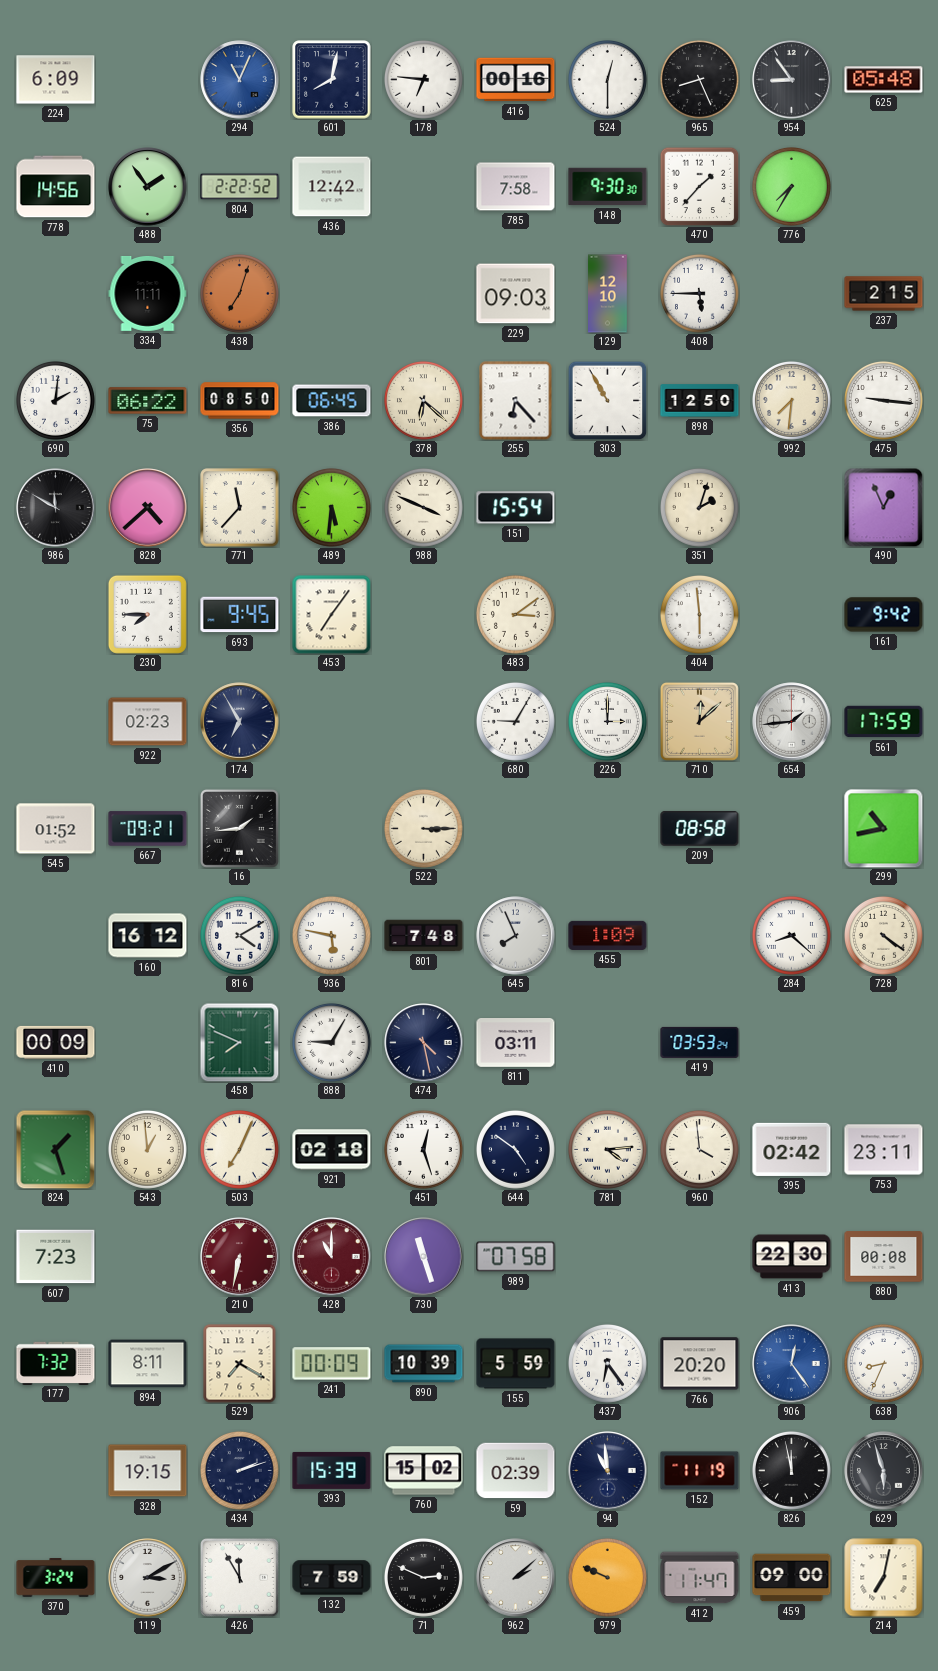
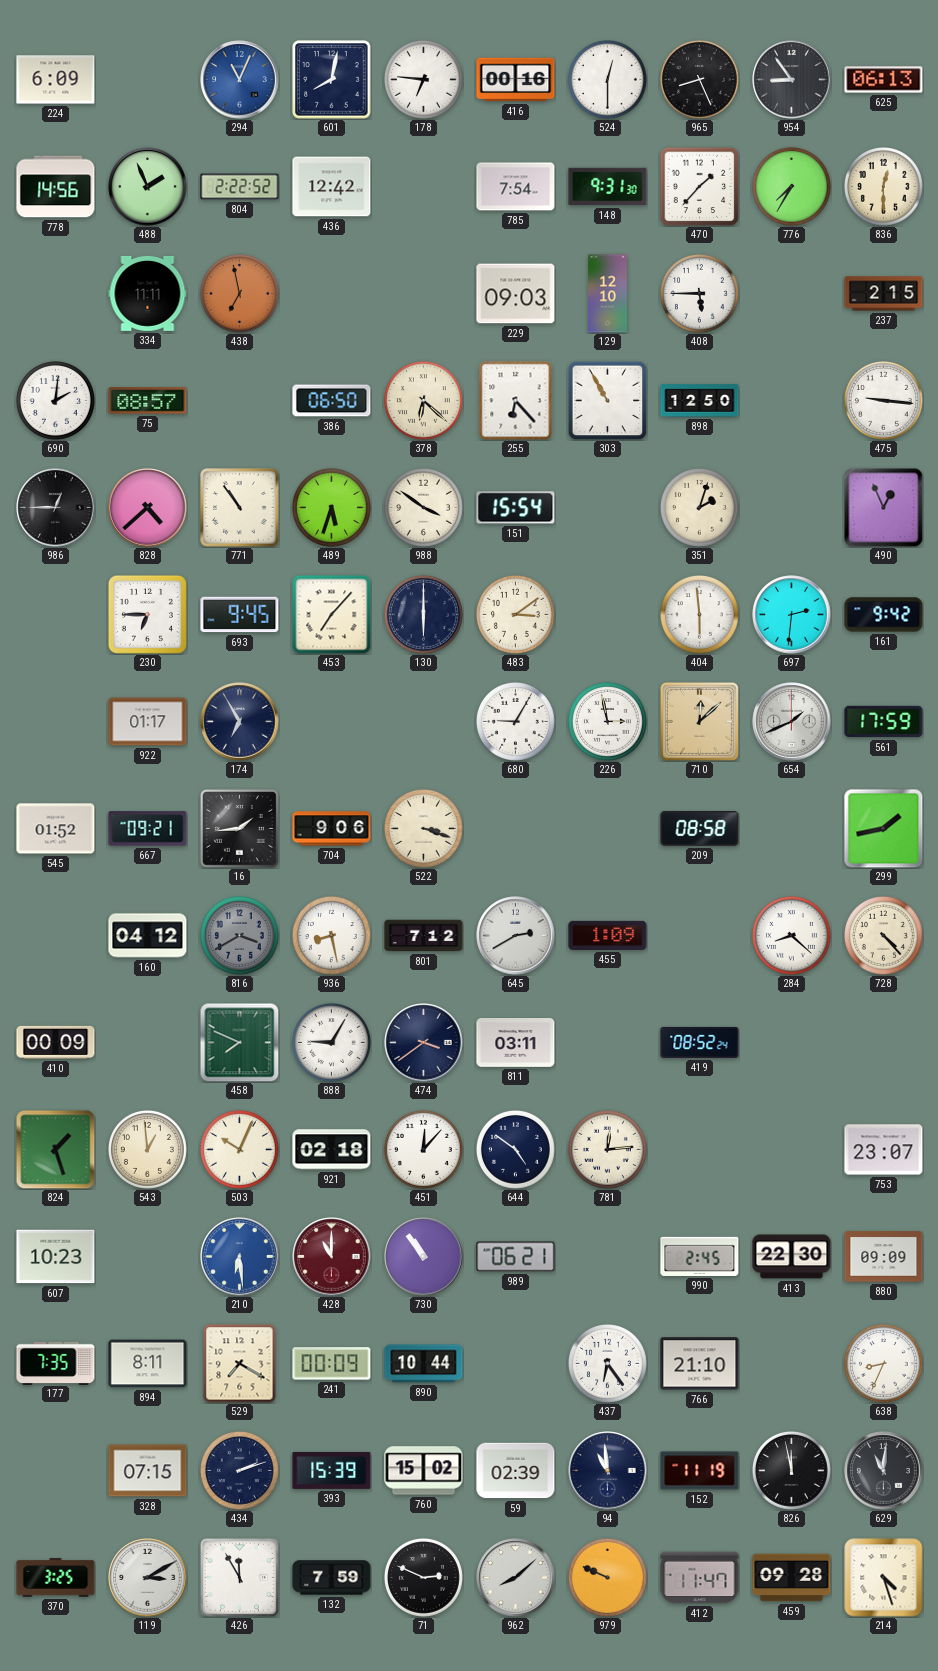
625: 05:48 -> 06:13 (884, 80)
488: 1:54 -> 1:56 (148, 187)
785: 7:58 -> 7:54 (516, 187)
148: 9:30 -> 9:31 (608, 187)
836: none -> 12:30 (883, 186)
438: 7:03 -> 6:58 (239, 293)
75: 06:22 -> 08:57 (148, 401)
356: 08:50 -> none (240, 401)
386: 06:45 -> 06:50 (332, 401)
992: 7:31 -> none (791, 400)
986: 11:50 -> 12:45 (56, 508)
771: 11:37 -> 10:54 (240, 508)
489: 5:31 -> 5:33 (331, 507)
988: 3:49 -> 3:51 (423, 507)
230: 7:45 -> 6:45 (147, 614)
453: 7:06 -> 7:07 (332, 615)
130: none -> 6:00 (423, 614)
697: none -> 2:31 (792, 615)
922: 02:23 -> 01:17 (148, 722)
226: 3:00 -> 2:58 (607, 721)
654: 1:44 -> 1:41 (792, 722)
704: none -> 9:06 (332, 829)
522: 3:15 -> 3:18 (423, 828)
299: 10:43 -> 1:43 (884, 829)
160: 16:12 -> 04:12 (148, 936)
816: 4:10 -> 3:40 (239, 935)
816 dial: white -> grey (239, 935)
936: 5:47 -> 8:28 (331, 935)
801: 7:48 -> 7:12 (424, 936)
645: 7:56 -> 2:40 (516, 936)
728: 4:21 -> 4:23 (883, 935)
474: 4:28 -> 3:39 (424, 1043)
419: 03:53 -> 08:52 (700, 1042)
503: 7:04 -> 10:04 (239, 1149)
451: 12:27 -> 12:07 (423, 1149)
781: 4:14 -> 12:14 (607, 1149)
960: 3:59 -> none (699, 1149)
395: 02:42 -> none (792, 1149)
753: 23:11 -> 23:07 (884, 1150)
607: 7:23 -> 10:23 (56, 1257)
210: 6:32 -> 6:29 (240, 1257)
210 dial: burgundy -> blue (240, 1257)
730: 11:27 -> 10:54 (424, 1257)
989: 07:58 -> 06:21 (516, 1257)
990: none -> 2:45 (700, 1256)
880: 00:08 -> 09:09 (884, 1257)
177: 7:32 -> 7:35 (56, 1363)
890: 10:39 -> 10:44 (424, 1364)
155: 5:59 -> none (516, 1364)
766: 20:20 -> 21:10 (700, 1364)
906: 12:24 -> none (792, 1364)
328: 19:15 -> 07:15 (148, 1471)
629: 5:57 -> 11:01 (884, 1471)
370: 3:24 -> 3:25 (56, 1578)
962: 2:08 -> 8:08 (516, 1578)
459: 09:00 -> 09:28 (792, 1578)
214: 7:02 -> 4:27 (884, 1578)
